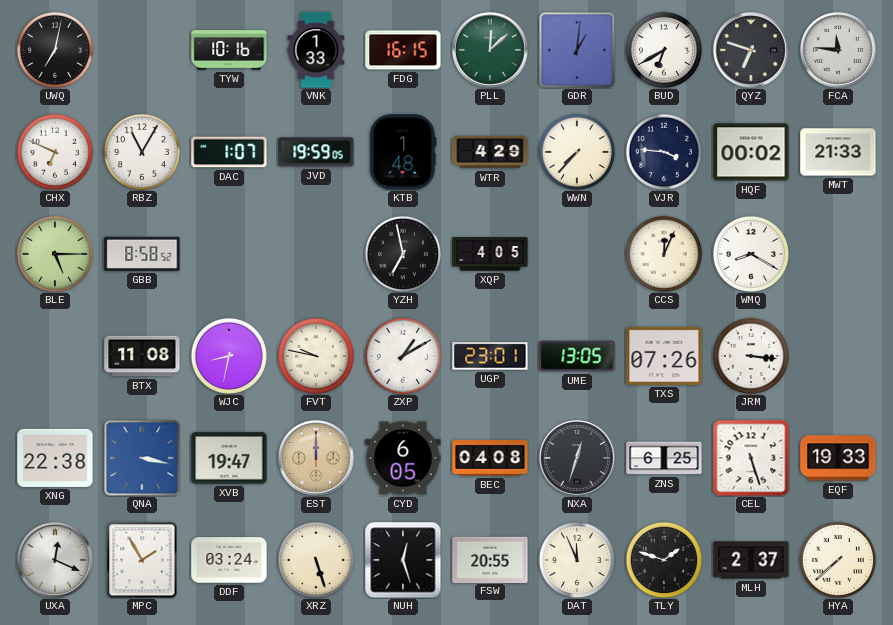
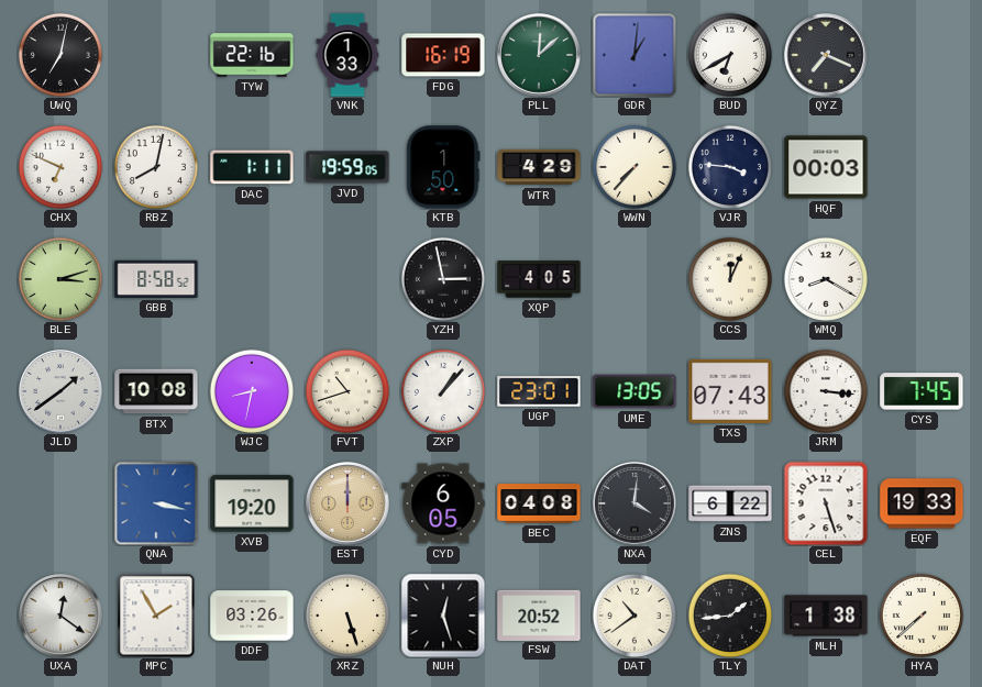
TYW: 10:16 -> 22:16 (252, 55)
FDG: 16:15 -> 16:19 (443, 55)
QYZ: 6:48 -> 7:19 (826, 55)
FCA: 11:46 -> none (838, 50)
RBZ: 11:05 -> 8:02 (156, 167)
DAC: 1:07 -> 1:11 (252, 167)
KTB: 1:48 -> 1:50 (443, 167)
HQF: 00:02 -> 00:03 (826, 167)
MWT: 21:33 -> none (838, 152)
BLE: 5:15 -> 3:12 (60, 279)
YZH: 6:58 -> 2:58 (443, 279)
JLD: none -> 1:39 (60, 391)
BTX: 11:08 -> 10:08 (156, 391)
FVT: 9:47 -> 10:42 (347, 391)
ZXP: 1:10 -> 1:07 (443, 391)
TXS: 07:26 -> 07:43 (730, 391)
CYS: none -> 7:45 (922, 391)
XNG: 22:38 -> none (55, 458)
XVB: 19:47 -> 19:20 (252, 503)
NXA: 12:33 -> 4:01 (635, 503)
ZNS: 6:25 -> 6:22 (730, 503)
UXA: 12:19 -> 12:21 (60, 616)
DDF: 03:24 -> 03:26 (252, 616)
FSW: 20:55 -> 20:52 (539, 614)
DAT: 11:56 -> 10:39 (635, 616)
TLY: 1:48 -> 1:44 (730, 616)
MLH: 2:37 -> 1:38 (826, 616)
